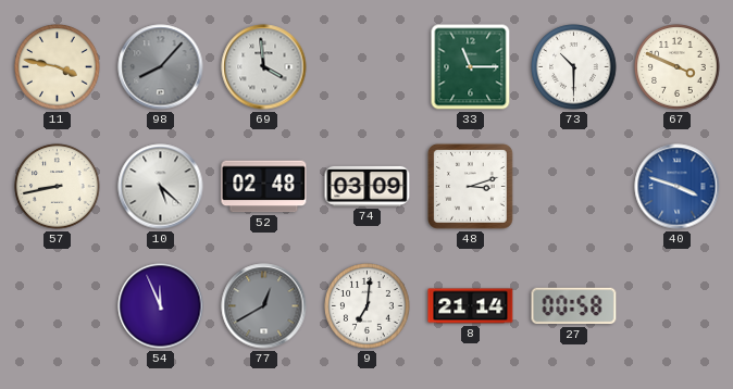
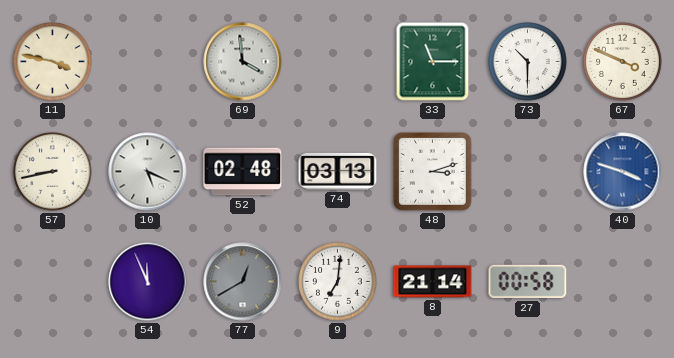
98: 8:07 -> none (161, 67)
10: 5:22 -> 5:19 (148, 172)
74: 03:09 -> 03:13 (338, 171)
